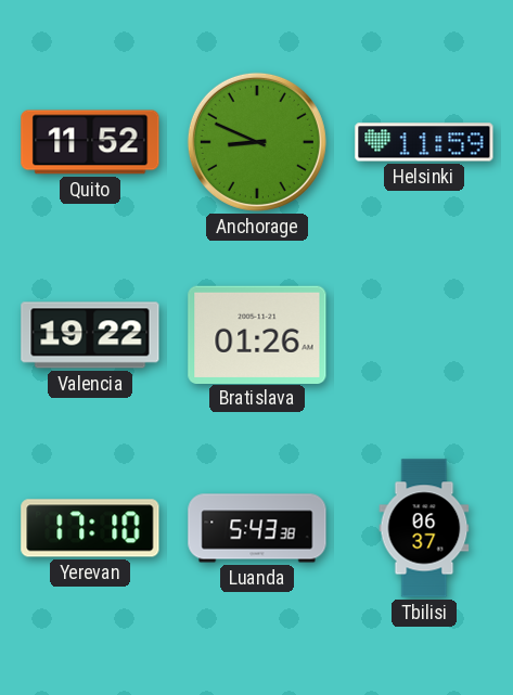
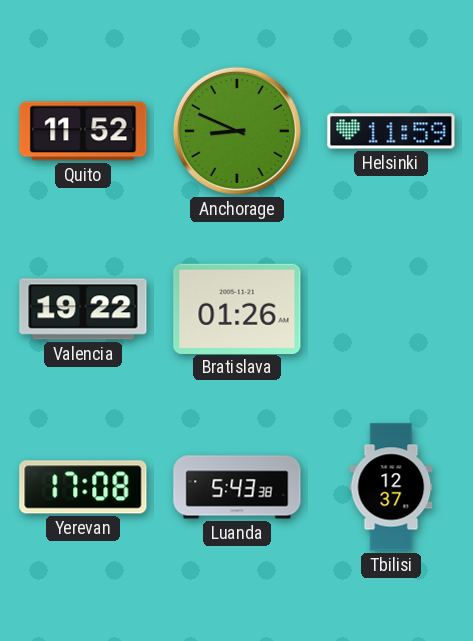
Yerevan: 17:10 -> 17:08 (83, 487)
Tbilisi: 06:37 -> 12:37 (391, 487)
